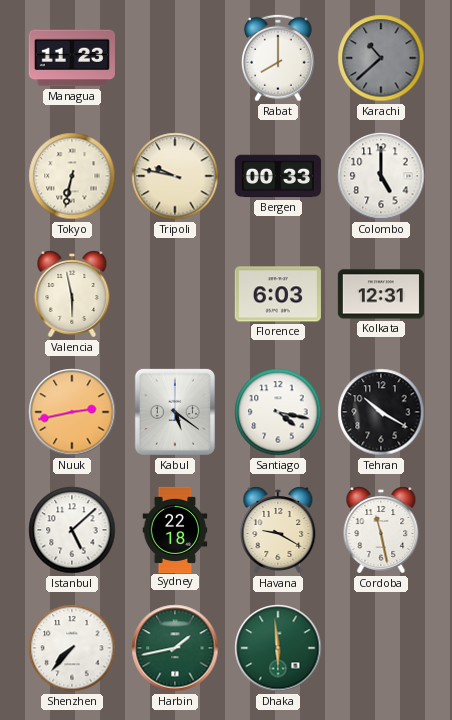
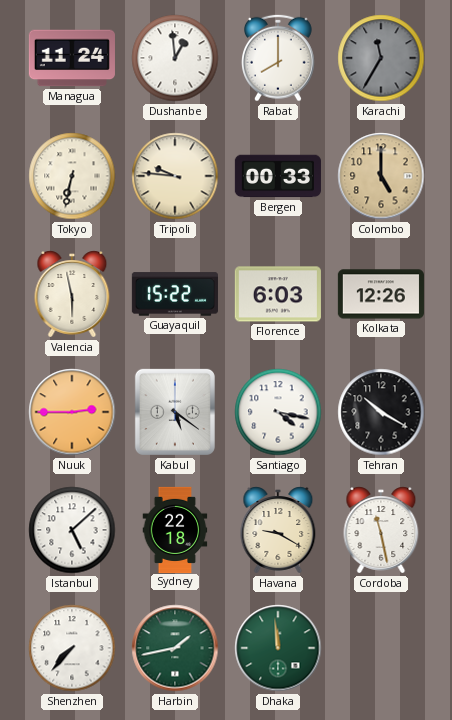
Managua: 11:23 -> 11:24 (72, 58)
Dushanbe: none -> 12:59 (175, 58)
Karachi: 10:38 -> 11:35 (381, 58)
Tripoli: 9:47 -> 9:46 (175, 176)
Colombo dial: white -> champagne (381, 176)
Guayaquil: none -> 15:22 (175, 294)
Kolkata: 12:31 -> 12:26 (381, 294)
Nuuk: 2:43 -> 2:45 (72, 412)
Dhaka: 5:59 -> 11:59 (278, 648)
